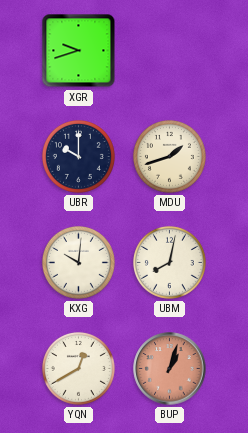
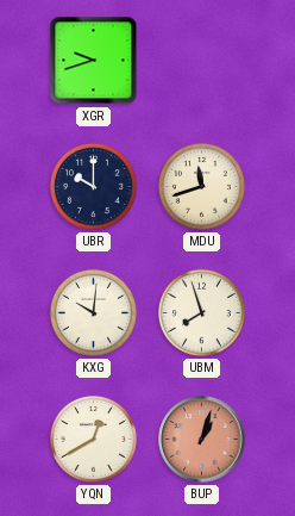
MDU: 1:42 -> 11:42 (201, 186)
UBM: 8:02 -> 7:57 (201, 312)
